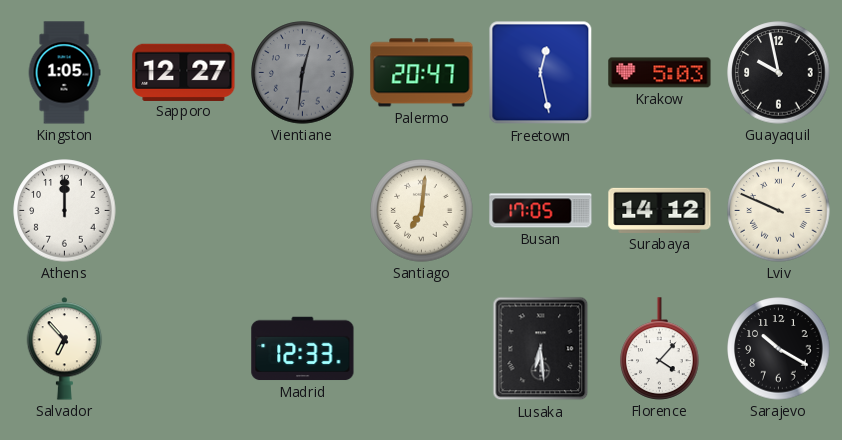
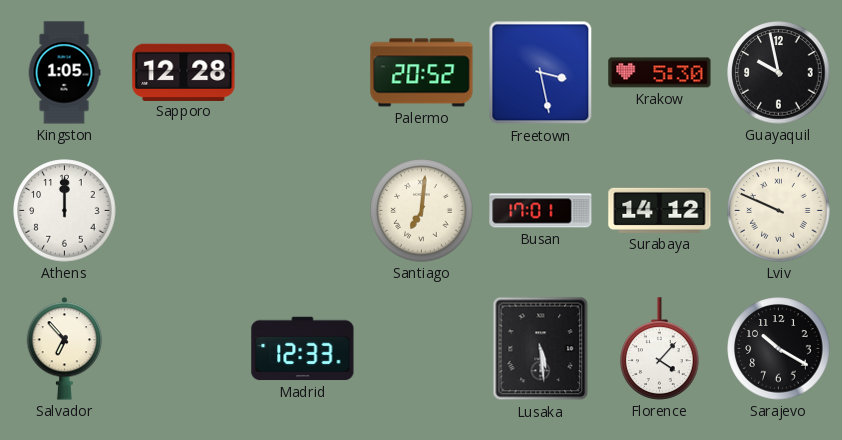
Sapporo: 12:27 -> 12:28 (184, 72)
Vientiane: 12:31 -> none (303, 73)
Palermo: 20:47 -> 20:52 (422, 73)
Freetown: 12:28 -> 3:28 (541, 73)
Krakow: 5:03 -> 5:30 (660, 73)
Busan: 17:05 -> 17:01 (541, 211)
Lusaka: 6:29 -> 5:29 (541, 349)
